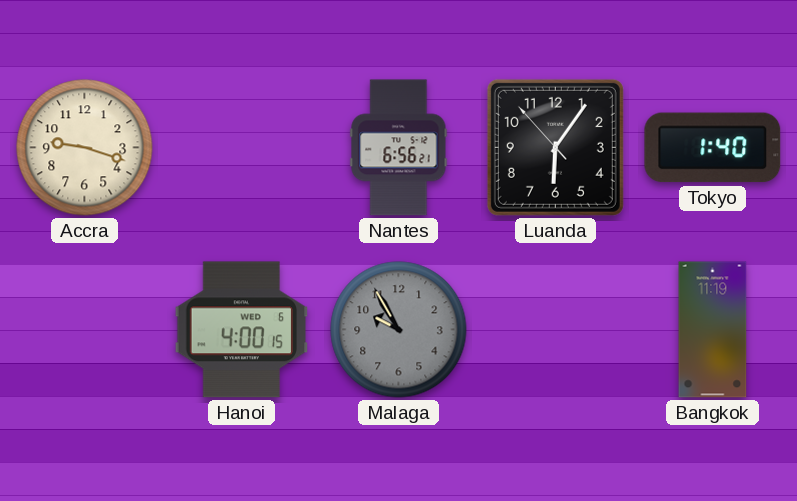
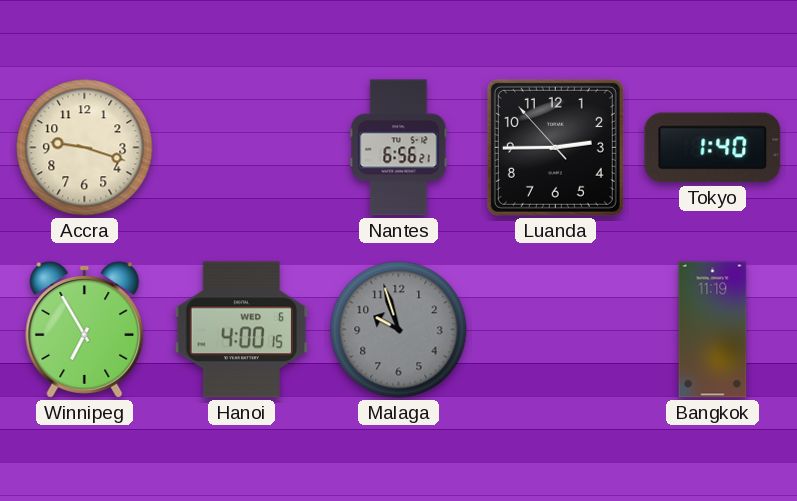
Luanda: 6:05 -> 2:44 (555, 147)
Winnipeg: none -> 6:55 (85, 330)
Malaga: 9:55 -> 9:57 (399, 330)
